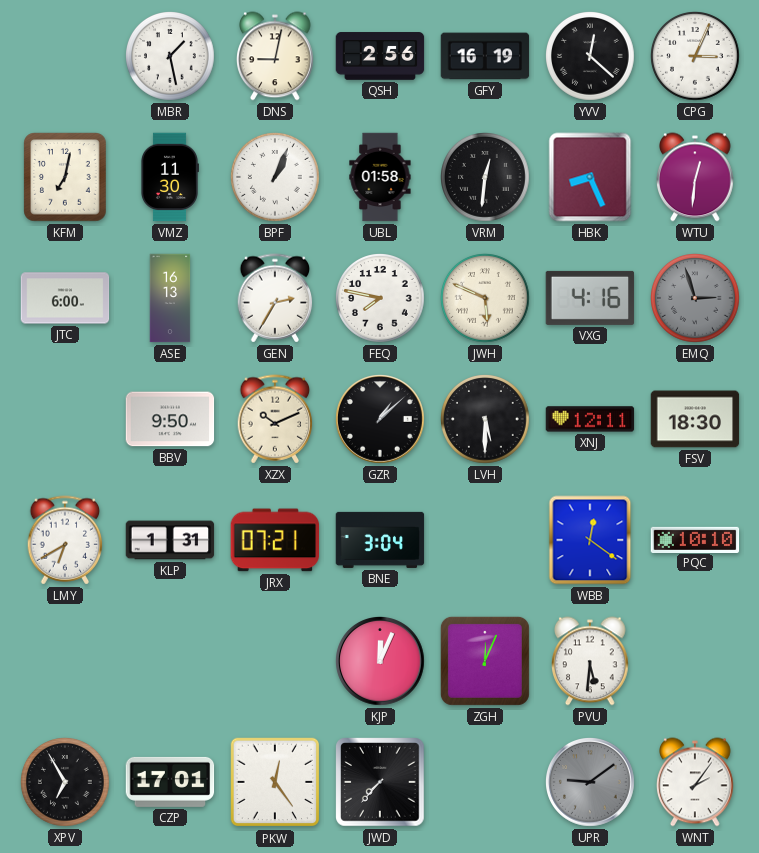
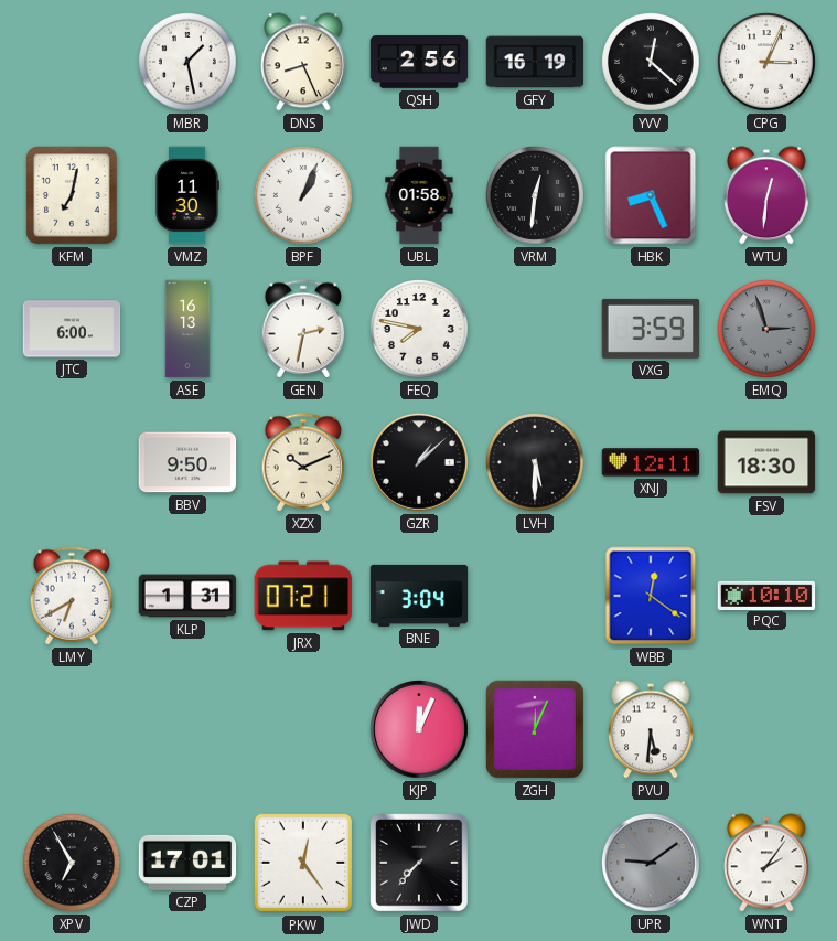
DNS: 9:02 -> 8:26 (304, 62)
GEN: 2:35 -> 2:32 (303, 329)
JWH: 5:49 -> none (486, 299)
VXG: 4:16 -> 3:59 (651, 329)
